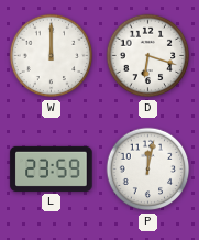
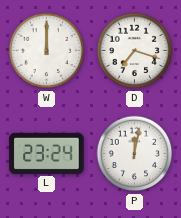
D: 6:18 -> 7:18 (135, 51)
L: 23:59 -> 23:24 (47, 153)
